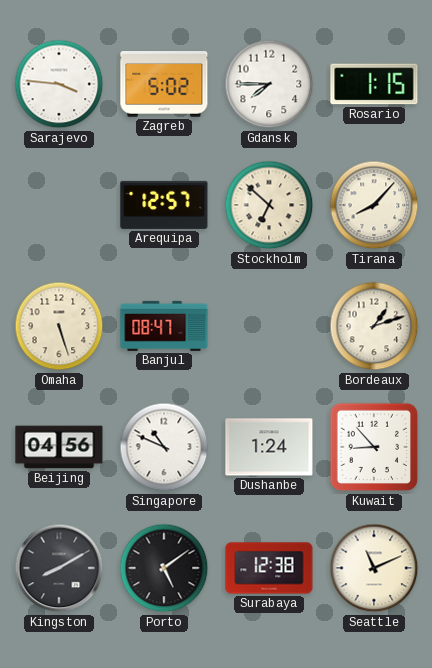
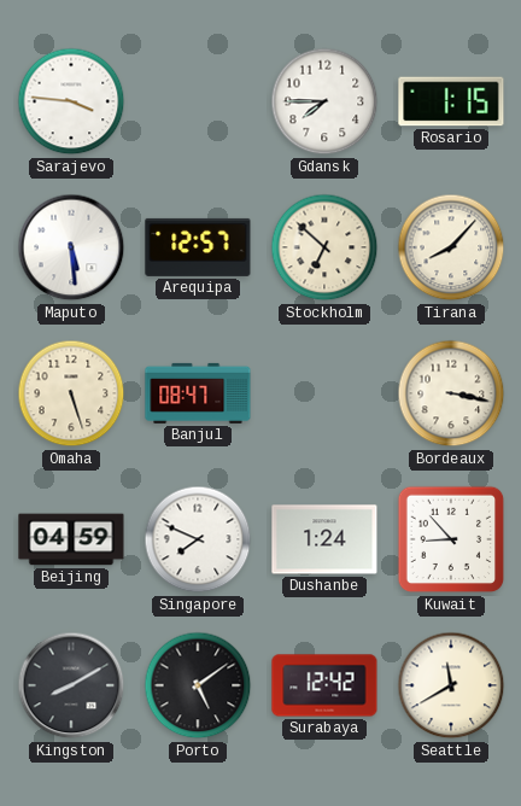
Zagreb: 5:02 -> none (164, 85)
Maputo: none -> 5:29 (71, 247)
Bordeaux: 1:12 -> 3:17 (451, 393)
Beijing: 04:56 -> 04:59 (71, 539)
Singapore: 10:49 -> 7:49 (198, 539)
Surabaya: 12:38 -> 12:42 (324, 685)
Seattle: 11:11 -> 11:40 (451, 685)
